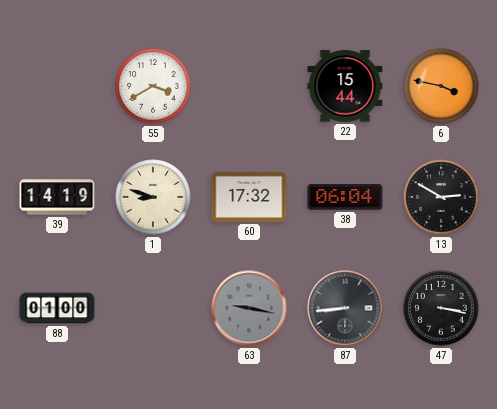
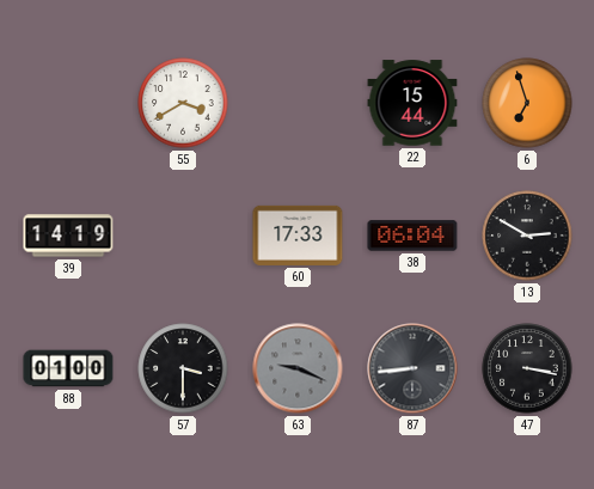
6: 3:47 -> 6:57 (527, 103)
1: 8:48 -> none (153, 197)
60: 17:32 -> 17:33 (298, 236)
57: none -> 3:30 (183, 368)
63: 9:17 -> 9:19 (298, 368)
